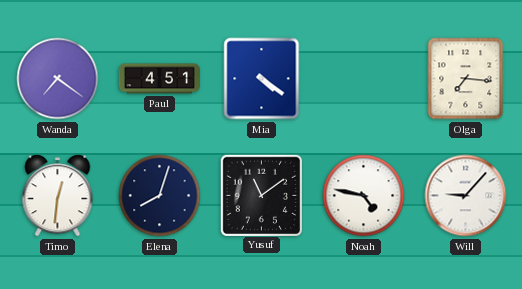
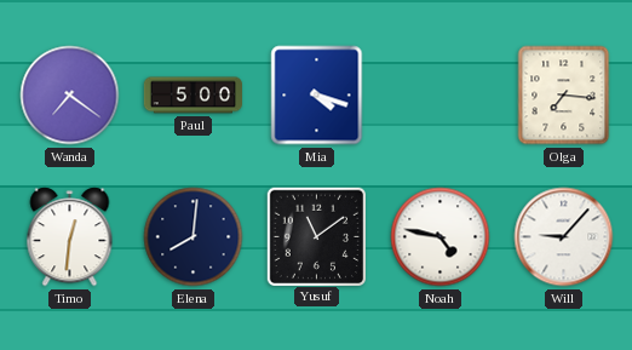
Paul: 4:51 -> 5:00 (193, 96)
Mia: 4:21 -> 4:18 (317, 96)
Elena: 8:03 -> 8:01 (194, 237)
